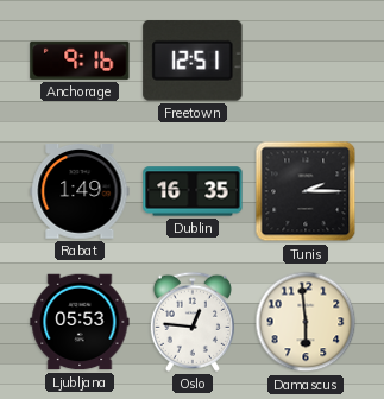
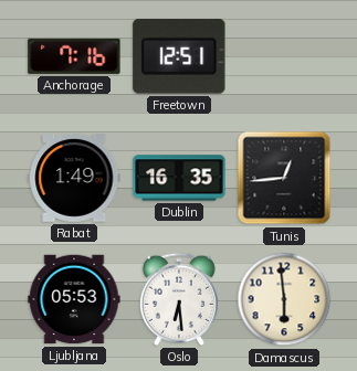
Anchorage: 9:16 -> 7:16 (74, 56)
Tunis: 2:15 -> 12:44 (284, 178)
Oslo: 12:46 -> 6:29 (179, 299)
